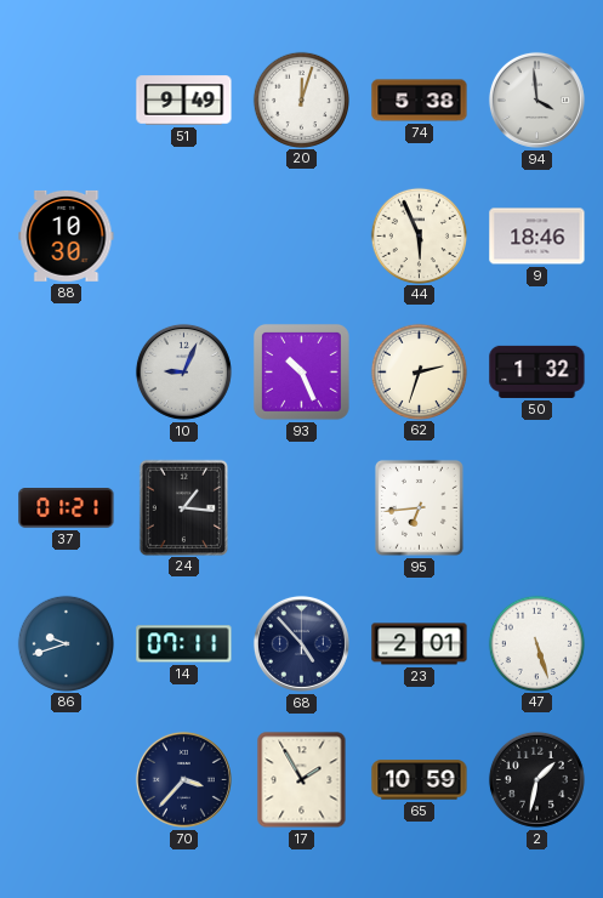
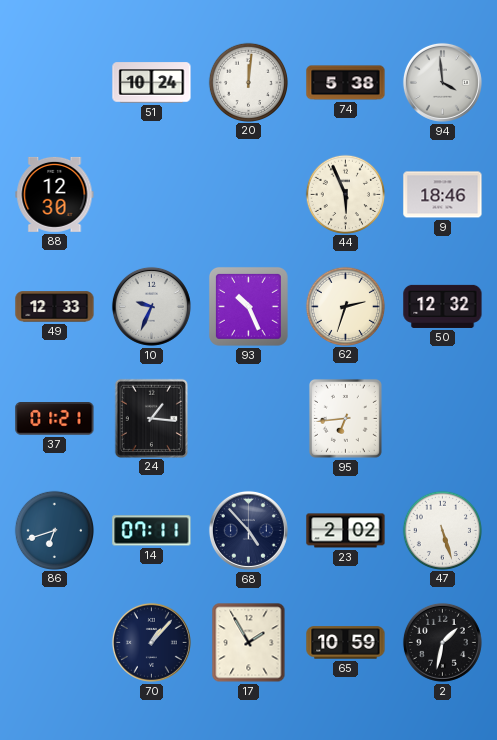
51: 9:49 -> 10:24 (152, 83)
20: 12:03 -> 12:01 (248, 82)
88: 10:30 -> 12:30 (55, 194)
49: none -> 12:33 (55, 307)
10: 9:04 -> 9:34 (151, 306)
50: 1:32 -> 12:32 (443, 306)
86: 9:42 -> 6:42 (54, 530)
23: 2:01 -> 2:02 (346, 531)
70: 3:37 -> 1:07 (151, 642)
